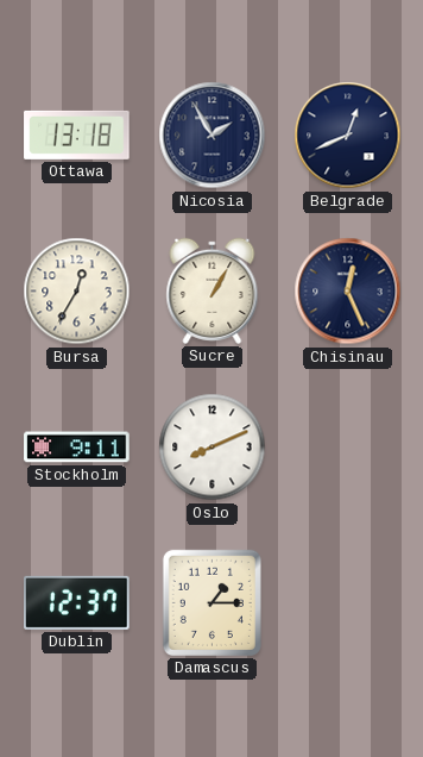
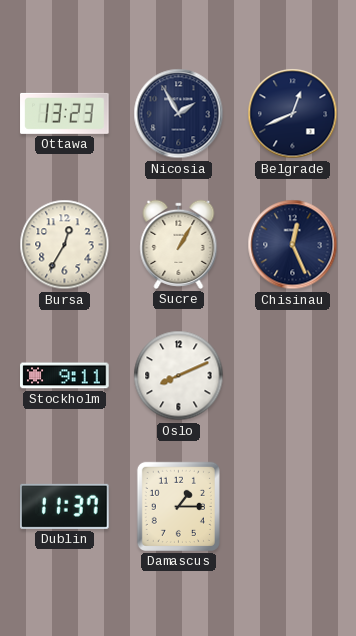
Ottawa: 13:18 -> 13:23 (65, 113)
Dublin: 12:37 -> 11:37 (65, 506)
